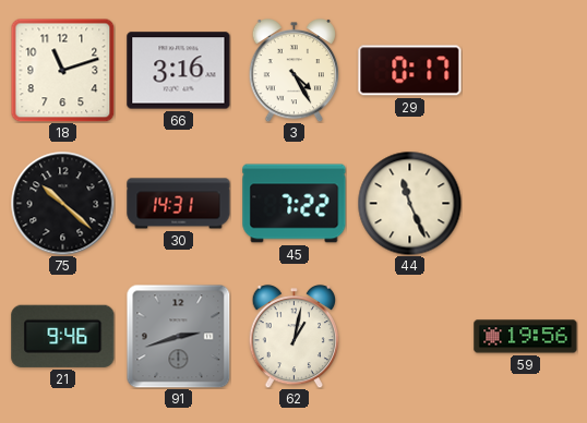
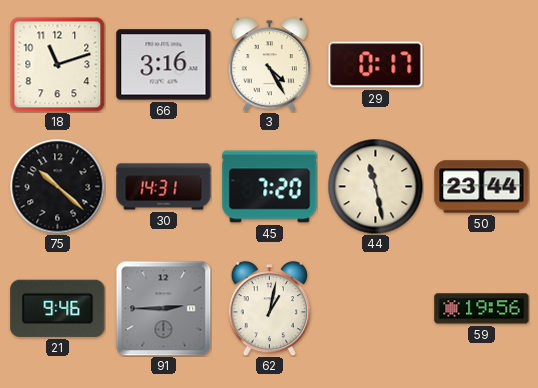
45: 7:22 -> 7:20 (270, 187)
44: 11:26 -> 11:28 (375, 186)
50: none -> 23:44 (482, 187)
91: 2:42 -> 2:45 (163, 308)
